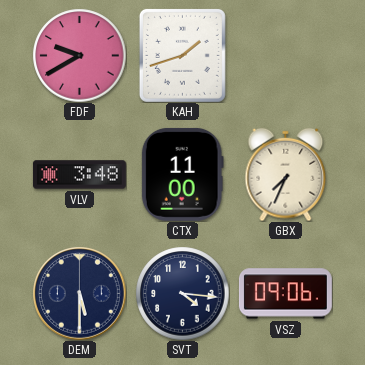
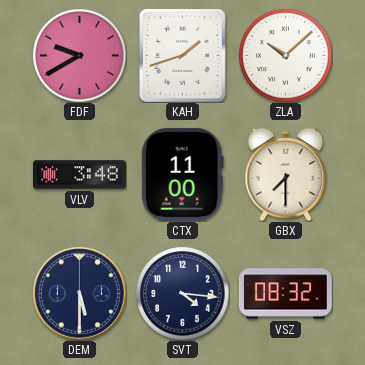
ZLA: none -> 10:08 (285, 55)
GBX: 7:34 -> 7:30 (286, 174)
VSZ: 09:06 -> 08:32 (285, 294)
